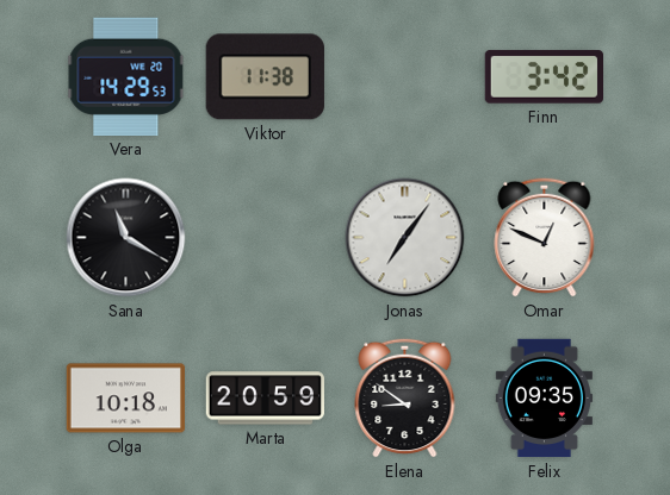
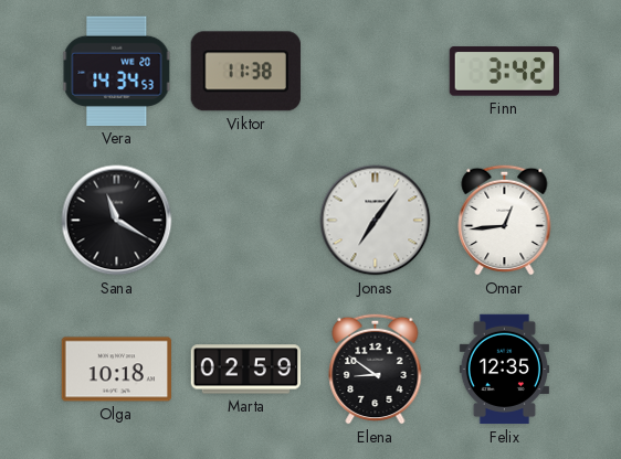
Vera: 14:29 -> 14:34 (117, 71)
Omar: 12:49 -> 12:44 (505, 220)
Marta: 20:59 -> 02:59 (245, 370)
Felix: 09:35 -> 12:35 (504, 370)
